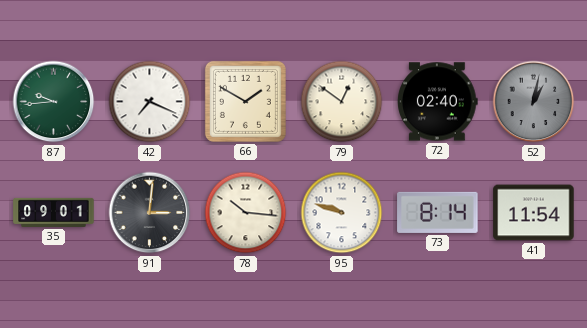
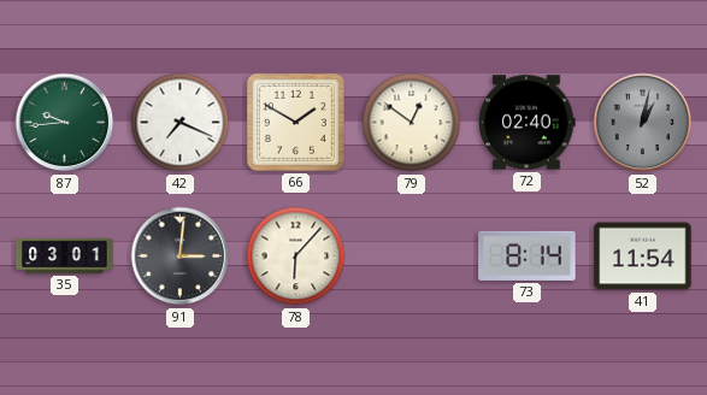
35: 09:01 -> 03:01 (65, 255)
78: 10:16 -> 6:07 (296, 257)
95: 9:48 -> none (342, 213)
